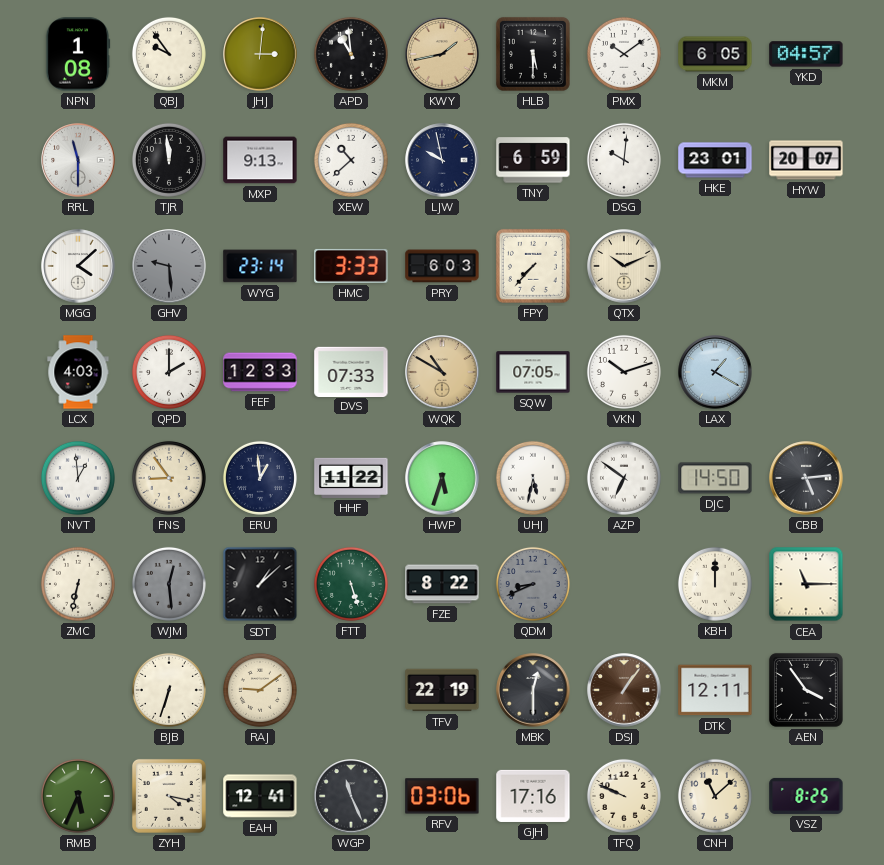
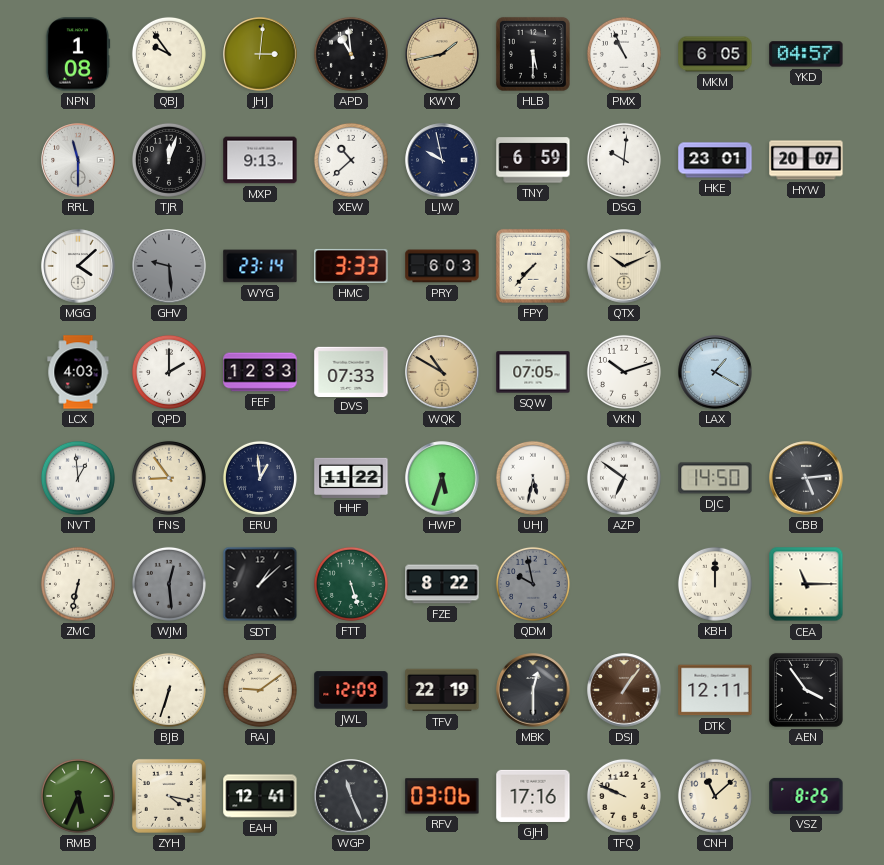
PMX: 10:09 -> 10:56 (624, 54)
TJR: 11:59 -> 12:03 (169, 160)
QDM: 8:41 -> 9:58 (533, 584)
JWL: none -> 12:09 (351, 690)
